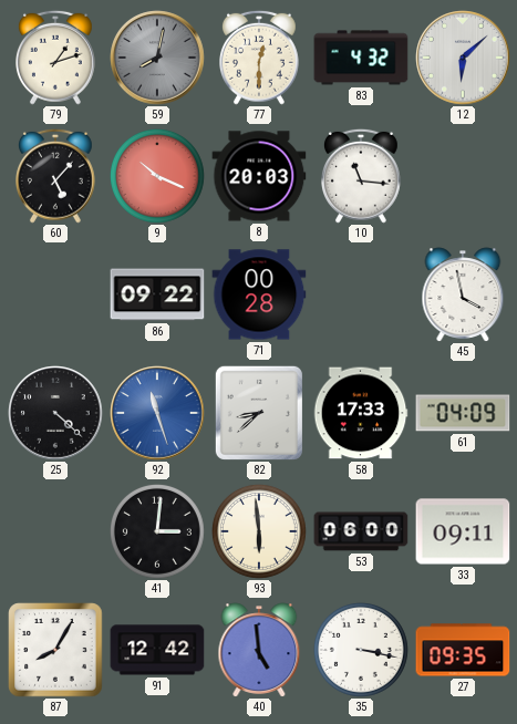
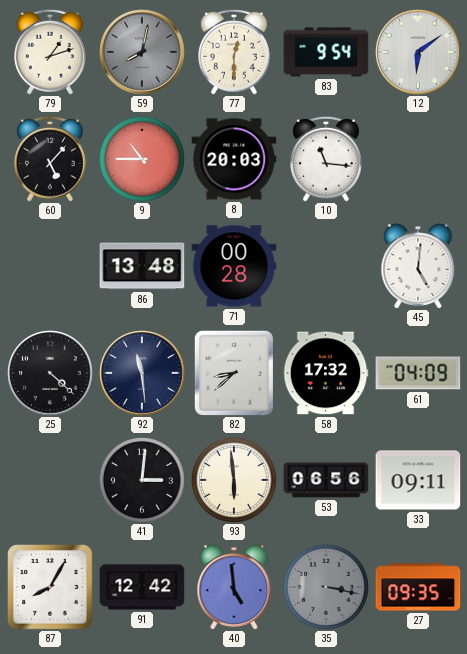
83: 4:32 -> 9:54 (326, 52)
12: 6:08 -> 6:09 (418, 52)
9: 10:19 -> 10:45 (142, 159)
86: 09:22 -> 13:48 (142, 266)
45: 3:58 -> 5:01 (418, 266)
92: 11:27 -> 11:29 (142, 373)
92 dial: blue -> navy (142, 373)
58: 17:33 -> 17:32 (326, 373)
53: 06:00 -> 06:56 (326, 480)
35 dial: white -> grey (326, 587)
